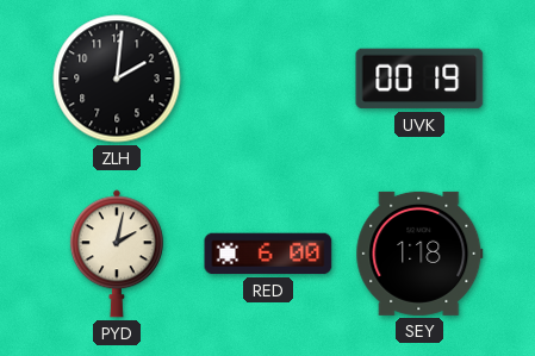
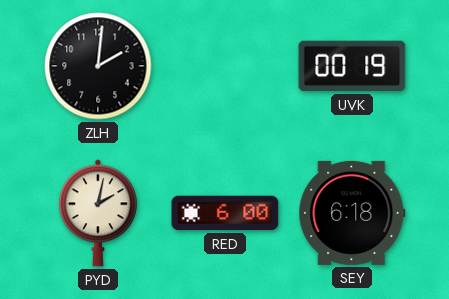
SEY: 1:18 -> 6:18 (352, 213)
